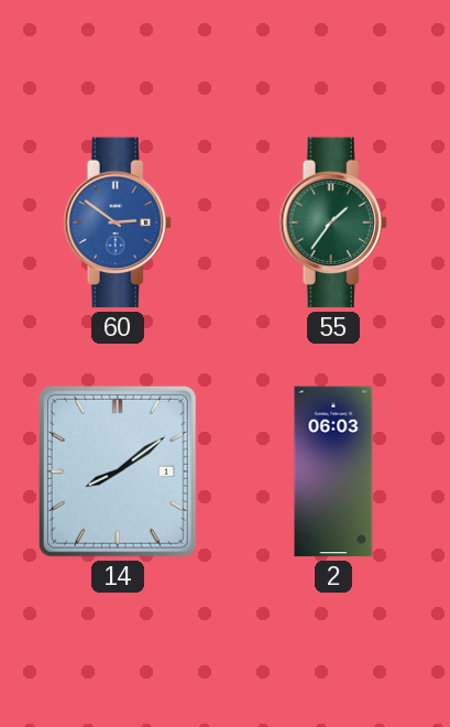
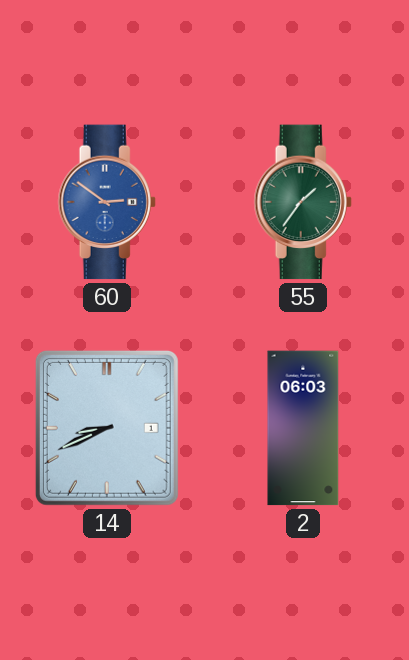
14: 8:09 -> 8:41 (107, 428)
